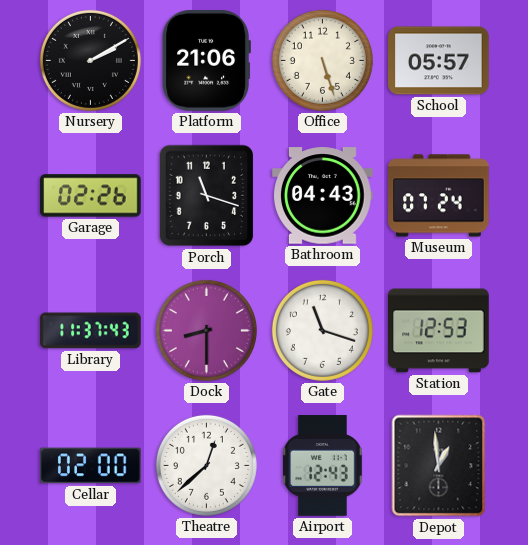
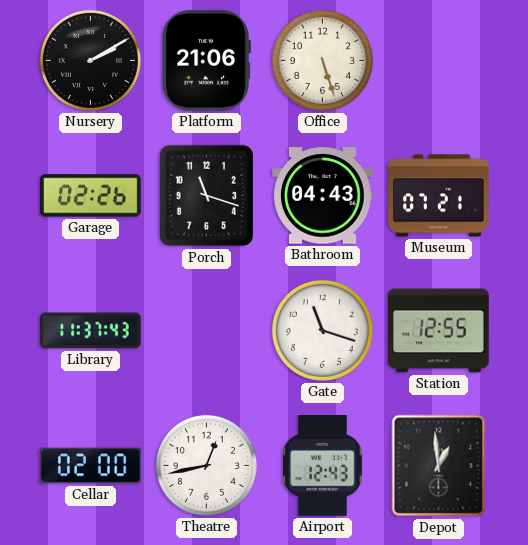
School: 05:57 -> none (439, 61)
Museum: 07:24 -> 07:21 (439, 196)
Dock: 8:30 -> none (206, 330)
Station: 12:53 -> 12:55 (439, 331)
Theatre: 12:38 -> 12:43 (206, 465)
